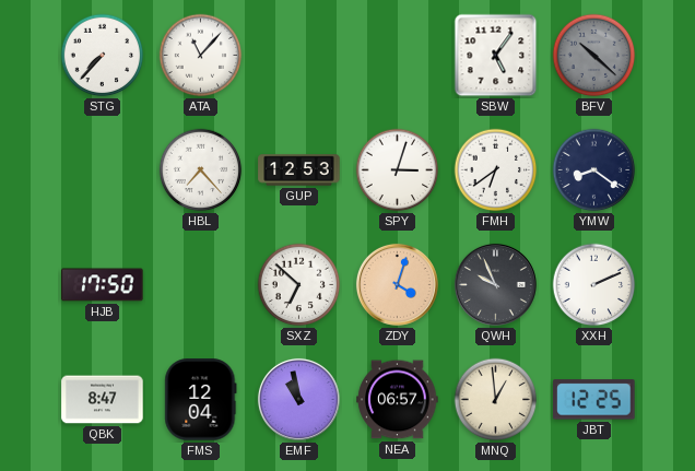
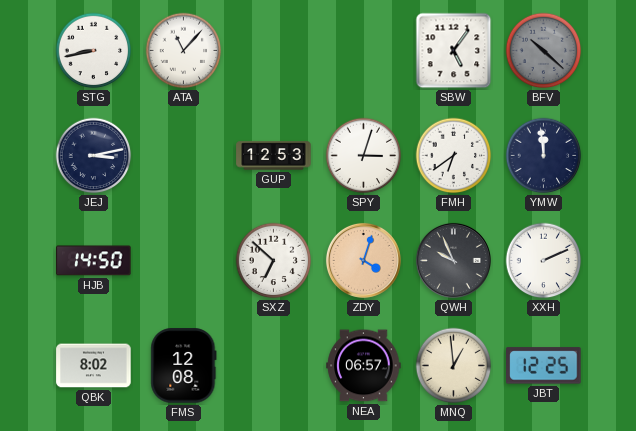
STG: 7:37 -> 8:43 (94, 51)
JEJ: none -> 3:13 (94, 156)
HBL: 7:23 -> none (201, 170)
YMW: 8:21 -> 11:59 (544, 156)
HJB: 17:50 -> 14:50 (94, 261)
QBK: 8:47 -> 8:02 (94, 366)
FMS: 12:04 -> 12:08 (184, 366)
EMF: 10:58 -> none (298, 399)
